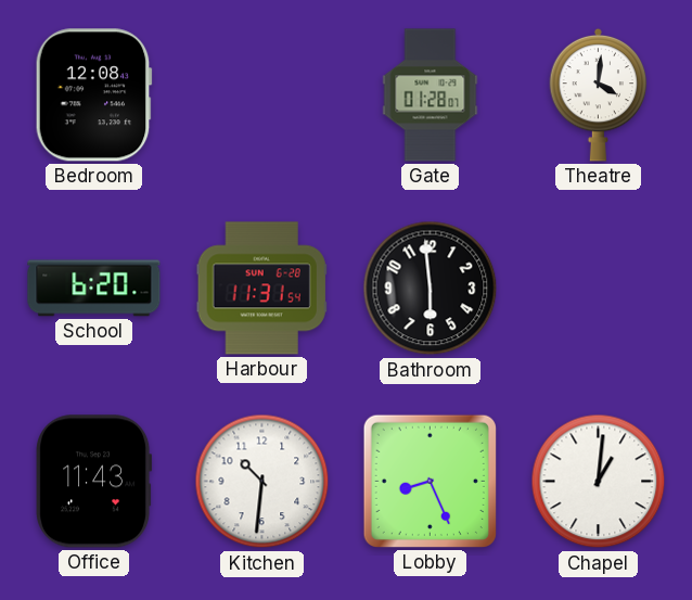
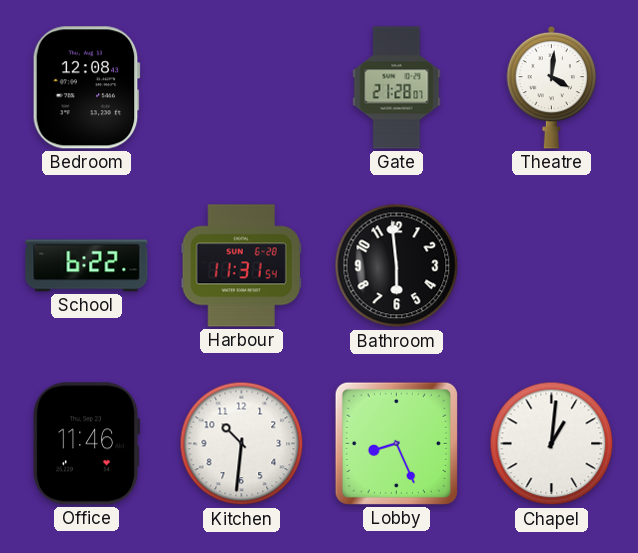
Gate: 01:28 -> 21:28 (397, 88)
School: 6:20 -> 6:22 (87, 266)
Office: 11:43 -> 11:46 (87, 444)
